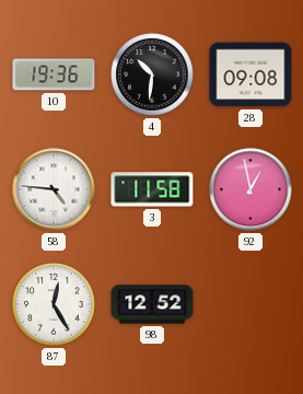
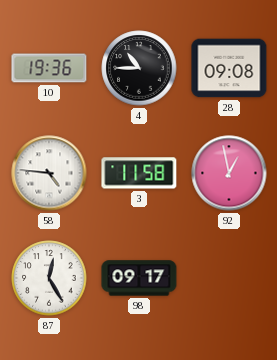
4: 10:31 -> 10:45 (139, 68)
98: 12:52 -> 09:17 (139, 278)
